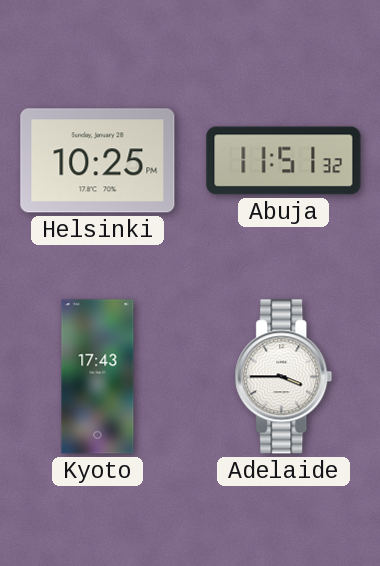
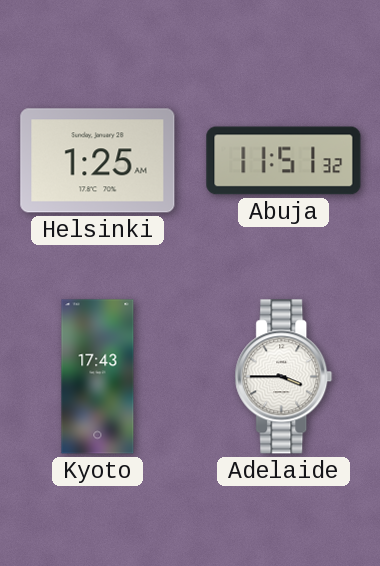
Helsinki: 10:25 -> 1:25 (98, 161)
